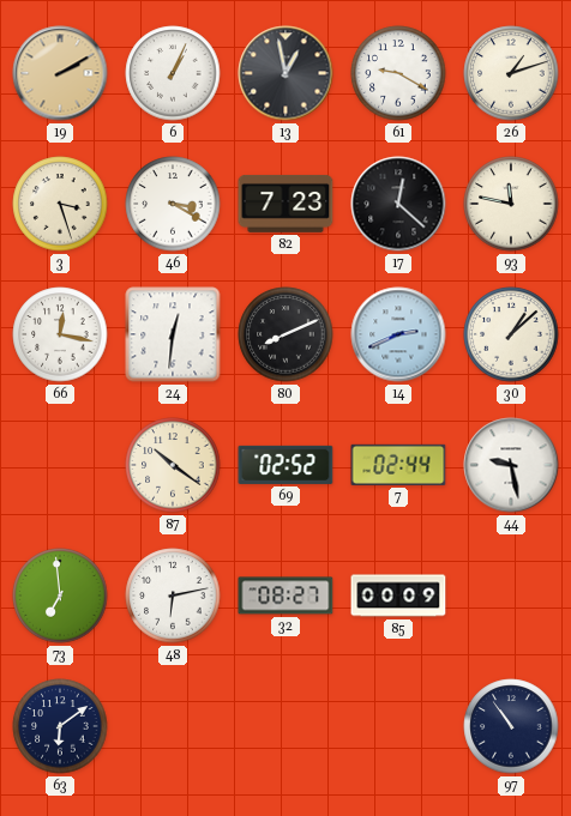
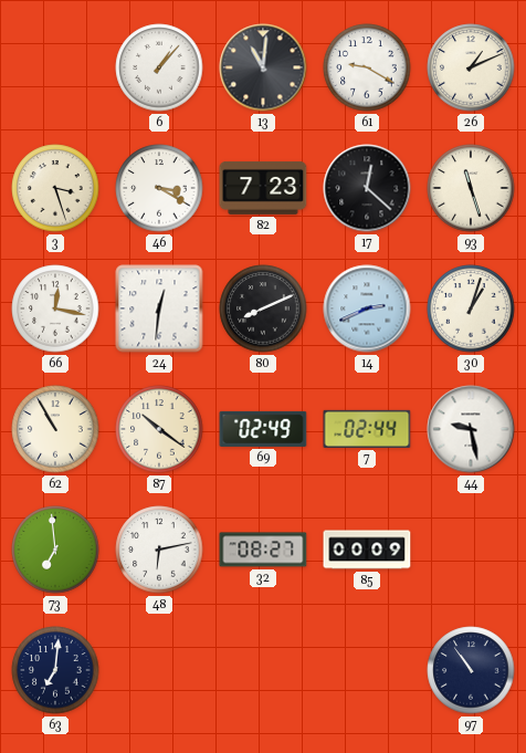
19: 2:10 -> none (60, 73)
6: 1:04 -> 1:07 (159, 67)
13: 12:58 -> 11:01 (263, 67)
26: 1:12 -> 1:11 (471, 67)
93: 11:47 -> 11:27 (471, 188)
30: 1:08 -> 1:03 (471, 308)
62: none -> 10:55 (55, 429)
69: 02:52 -> 02:49 (263, 429)
63: 6:09 -> 7:01 (55, 670)
